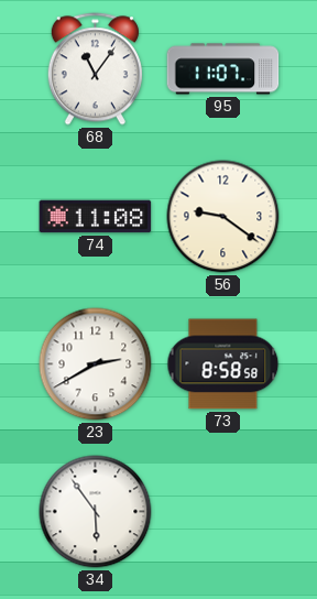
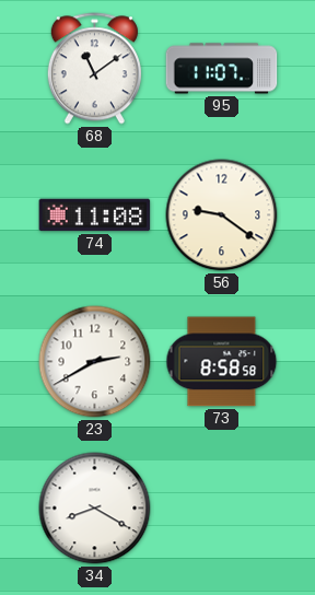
68: 11:06 -> 11:09 (94, 69)
34: 5:54 -> 8:20 (95, 509)
